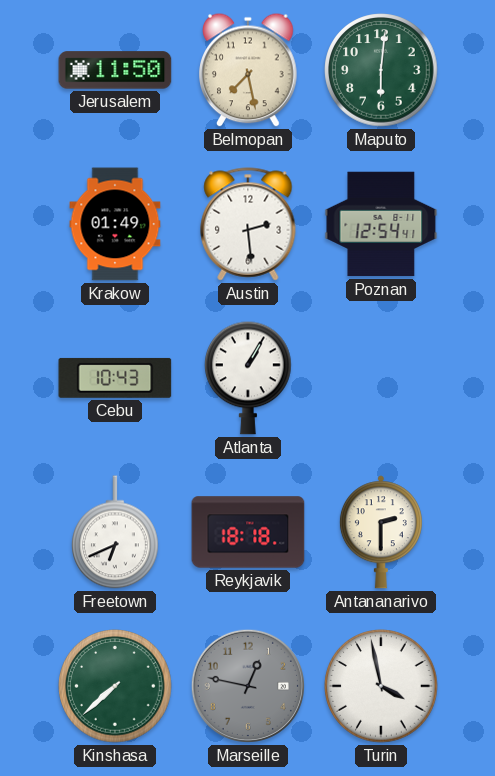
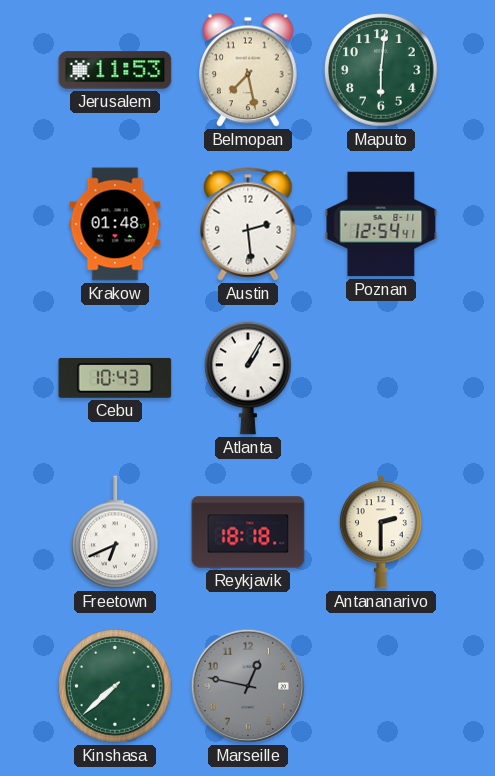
Jerusalem: 11:50 -> 11:53 (115, 70)
Krakow: 01:49 -> 01:48 (115, 224)
Turin: 3:58 -> none (381, 686)
